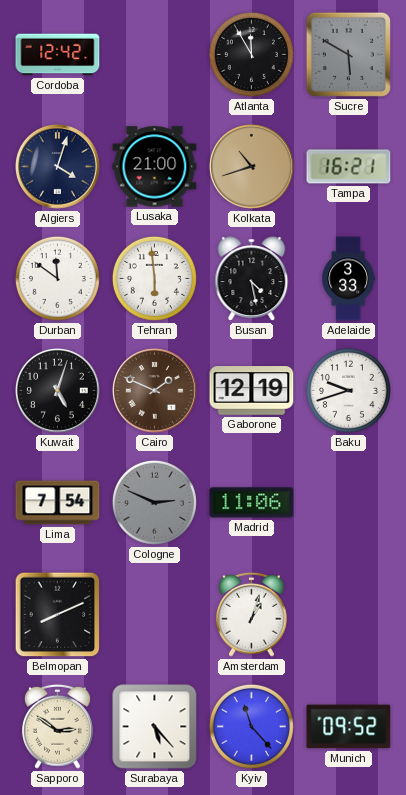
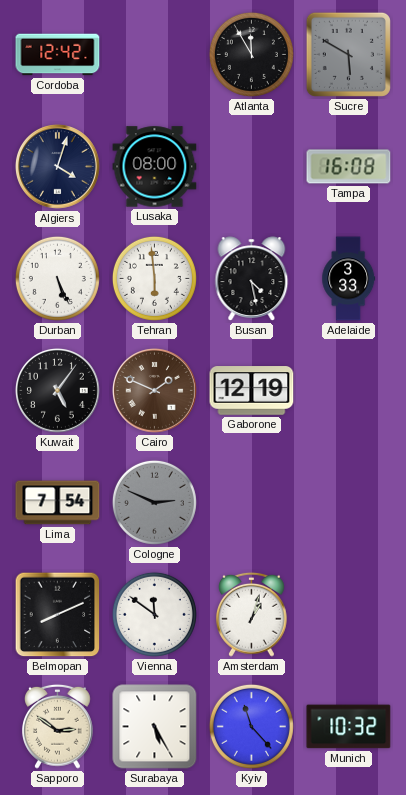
Lusaka: 21:00 -> 08:00 (155, 167)
Kolkata: 10:42 -> none (251, 166)
Tampa: 16:21 -> 16:08 (349, 167)
Durban: 11:51 -> 5:26 (57, 278)
Kuwait: 5:03 -> 5:06 (57, 390)
Baku: 9:42 -> none (348, 390)
Madrid: 11:06 -> none (252, 503)
Vienna: none -> 11:51 (154, 614)
Surabaya: 5:23 -> 5:25 (155, 727)
Munich: 09:52 -> 10:32 (349, 727)
